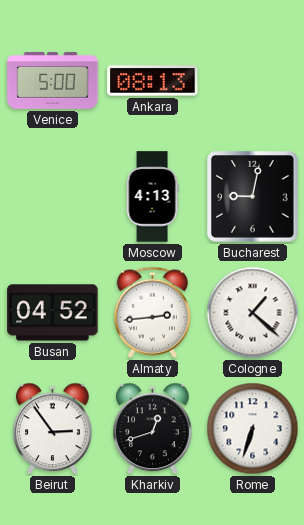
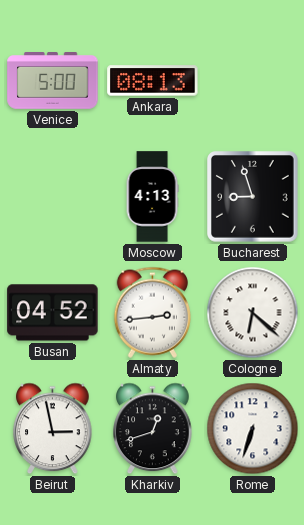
Bucharest: 9:02 -> 8:57 (253, 197)
Cologne: 1:22 -> 6:22 (253, 313)
Beirut: 2:54 -> 2:58 (53, 429)
